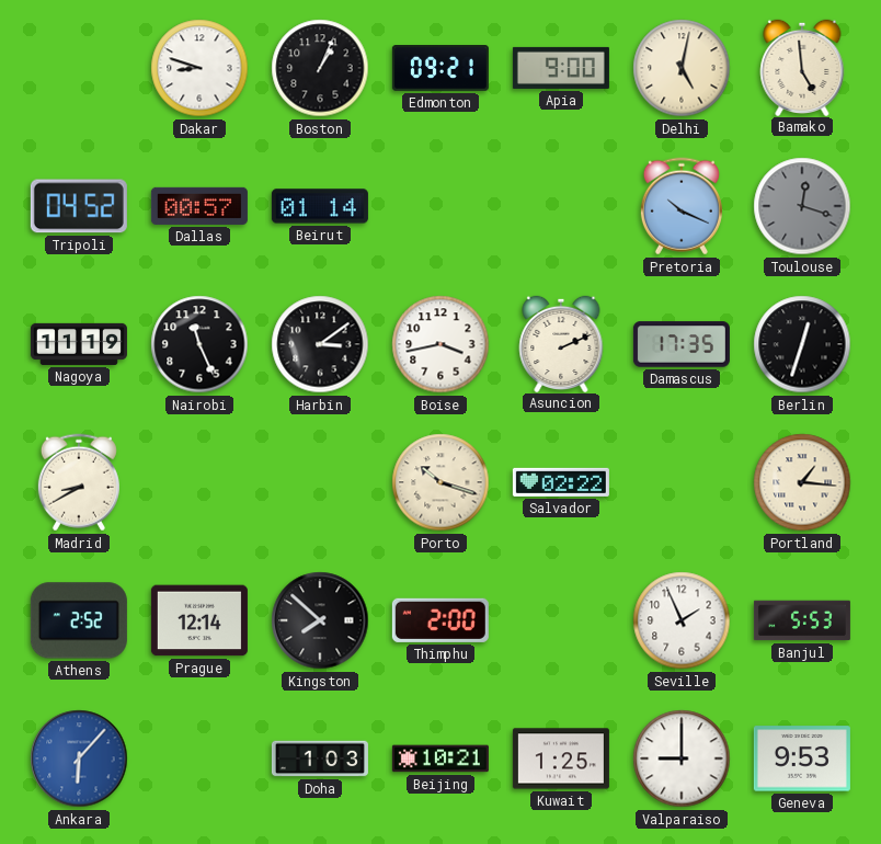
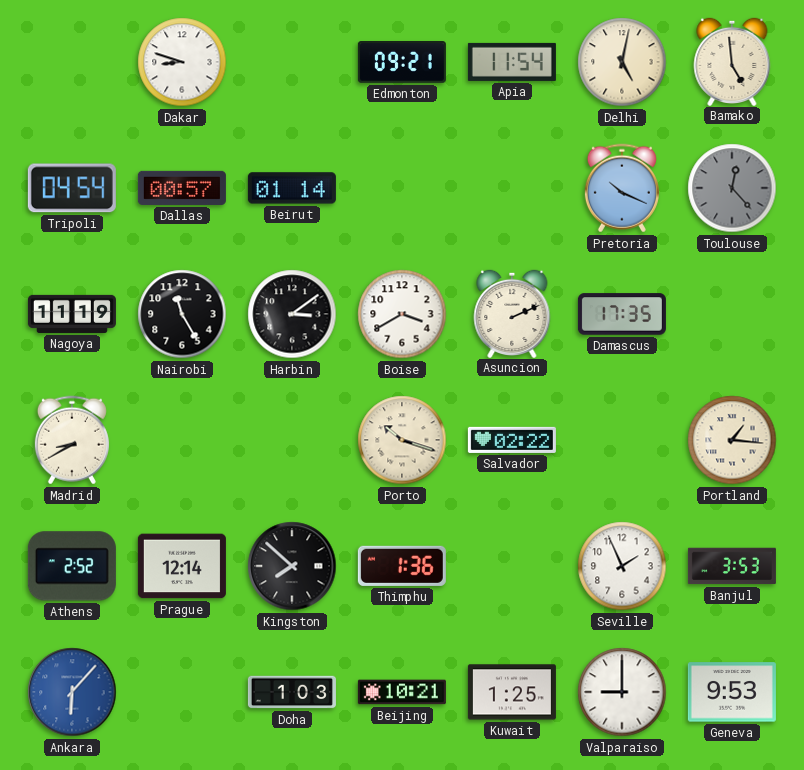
Boston: 1:04 -> none (320, 68)
Apia: 9:00 -> 11:54 (512, 62)
Tripoli: 04:52 -> 04:54 (72, 188)
Toulouse: 12:18 -> 12:23 (732, 188)
Nairobi: 11:26 -> 11:25 (182, 314)
Boise: 3:43 -> 3:40 (402, 314)
Berlin: 12:33 -> none (802, 344)
Thimphu: 2:00 -> 1:36 (402, 566)
Banjul: 5:53 -> 3:53 (732, 566)
